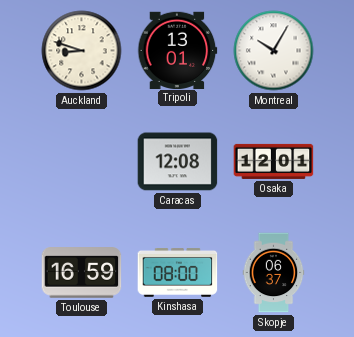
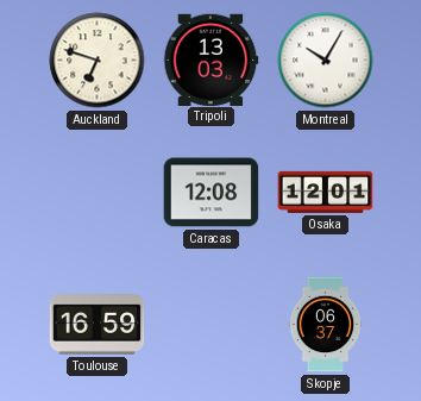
Auckland: 8:48 -> 6:48 (98, 61)
Tripoli: 13:01 -> 13:03 (212, 59)
Kinshasa: 08:00 -> none (178, 273)
